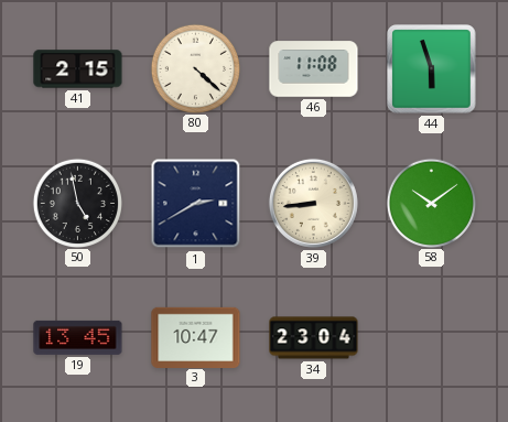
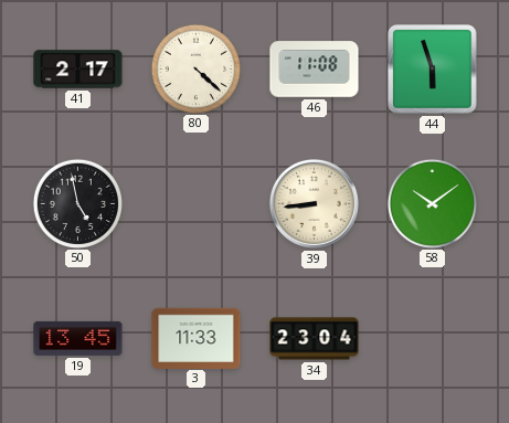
41: 2:15 -> 2:17 (78, 70)
1: 2:40 -> none (196, 204)
3: 10:47 -> 11:33 (197, 338)
